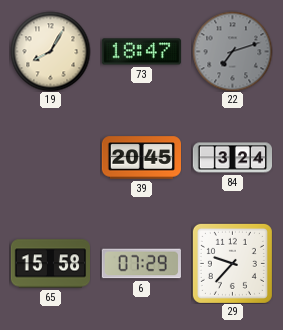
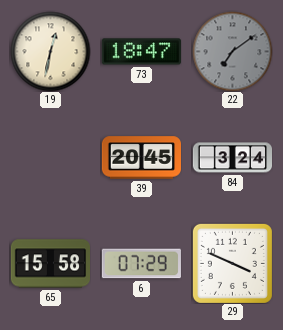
19: 8:05 -> 12:32 (50, 51)
22: 7:12 -> 7:09 (232, 51)
29: 9:37 -> 3:49 (232, 263)
